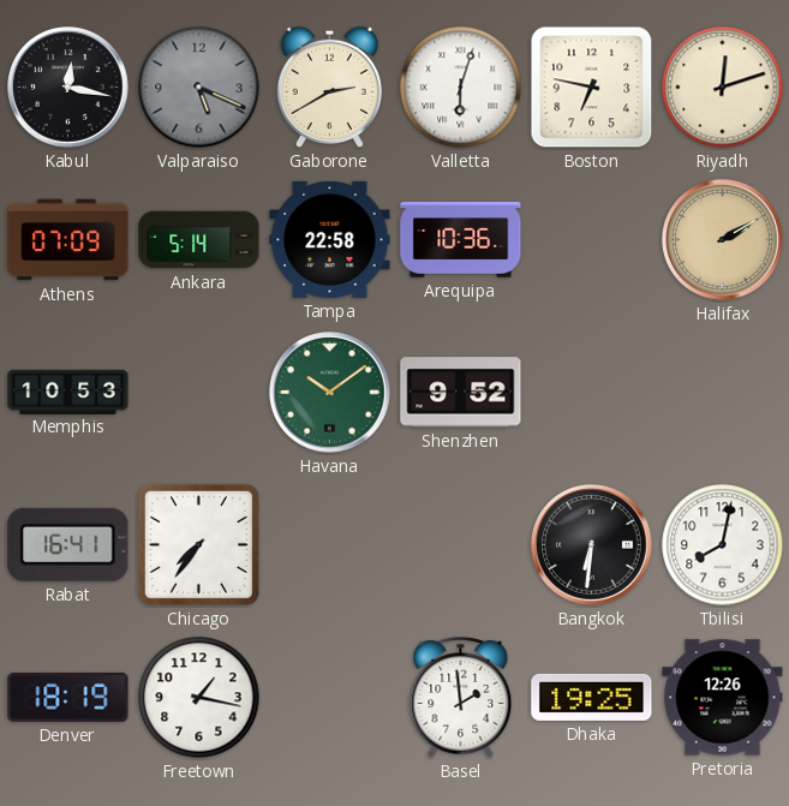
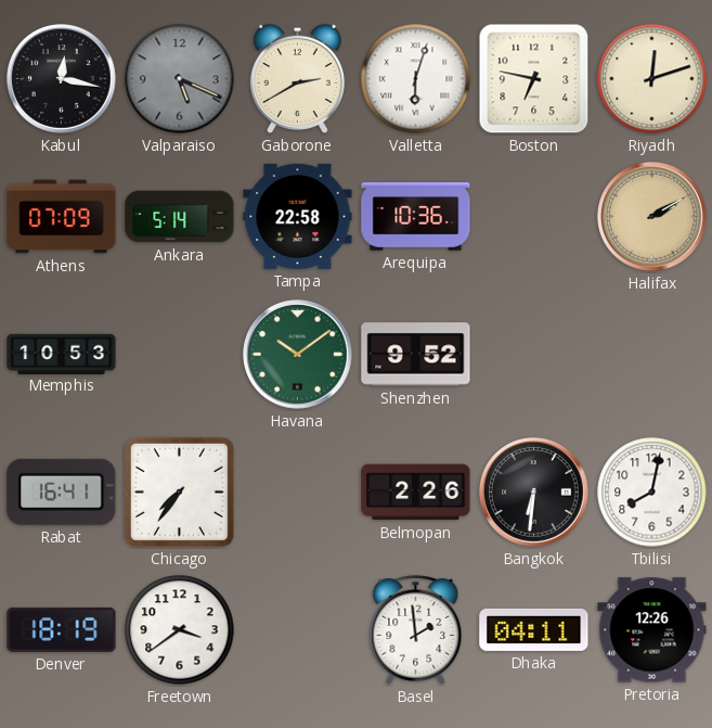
Belmopan: none -> 2:26 (416, 493)
Freetown: 1:17 -> 3:39 (180, 630)
Dhaka: 19:25 -> 04:11 (534, 629)
